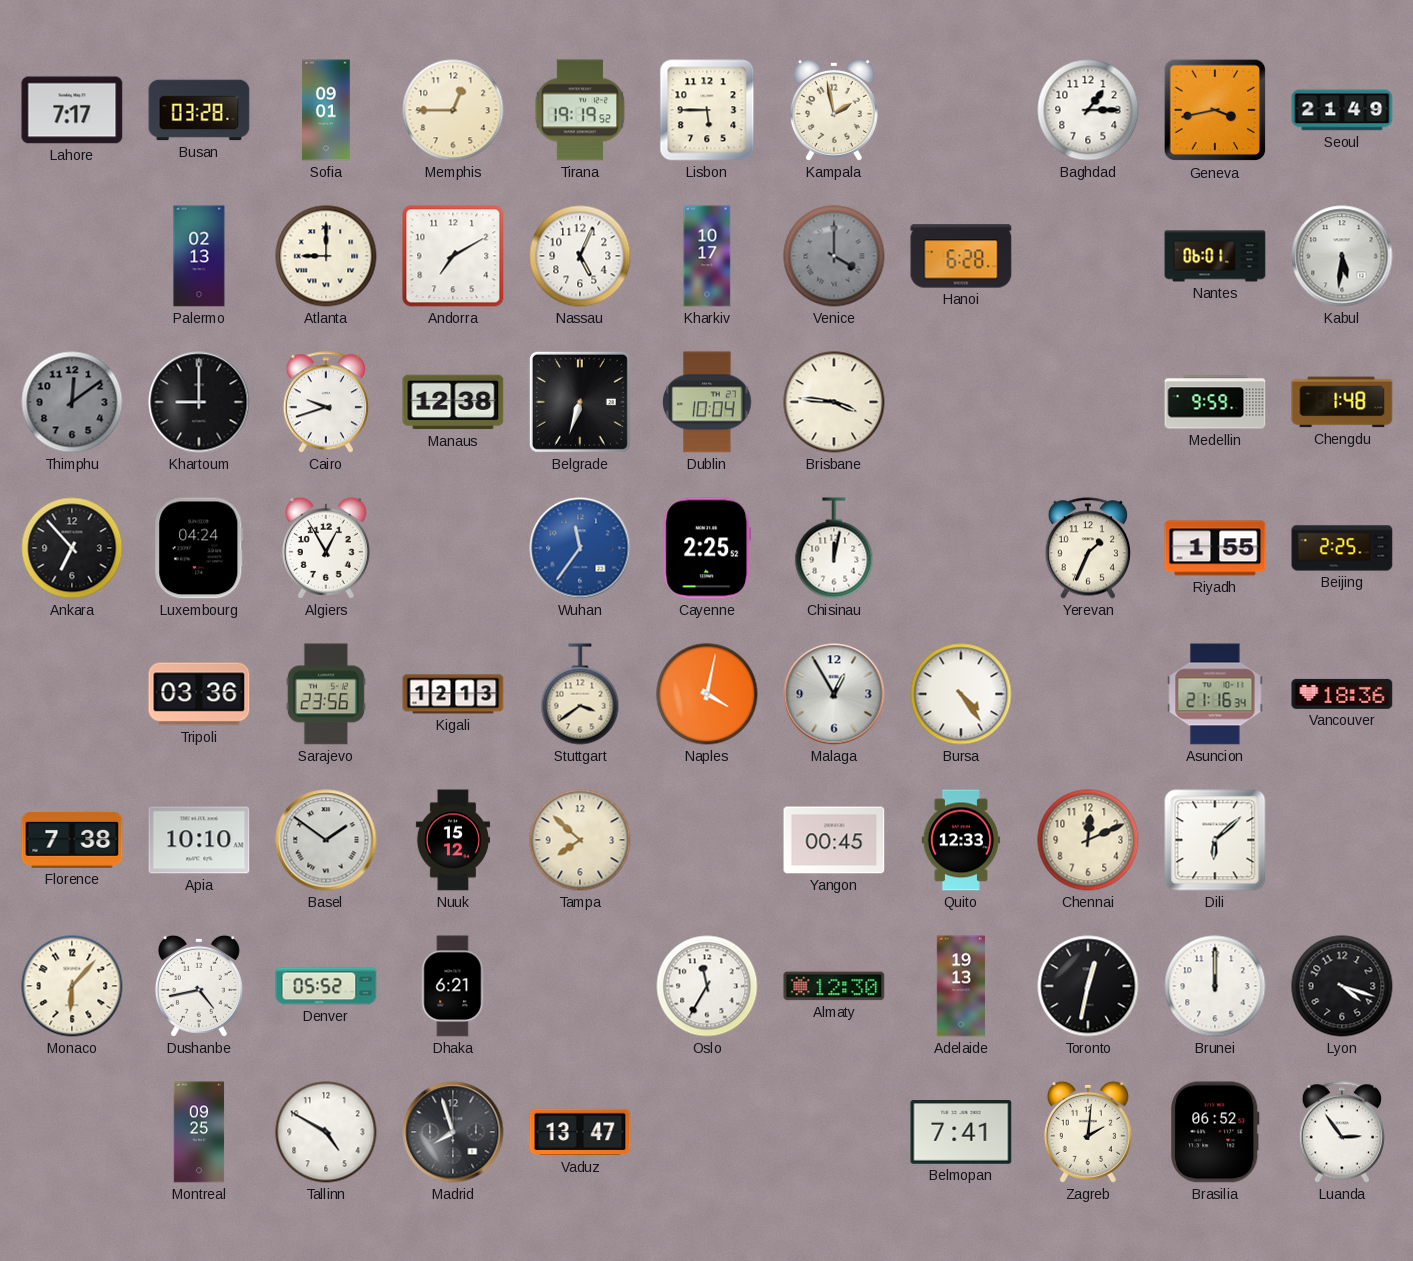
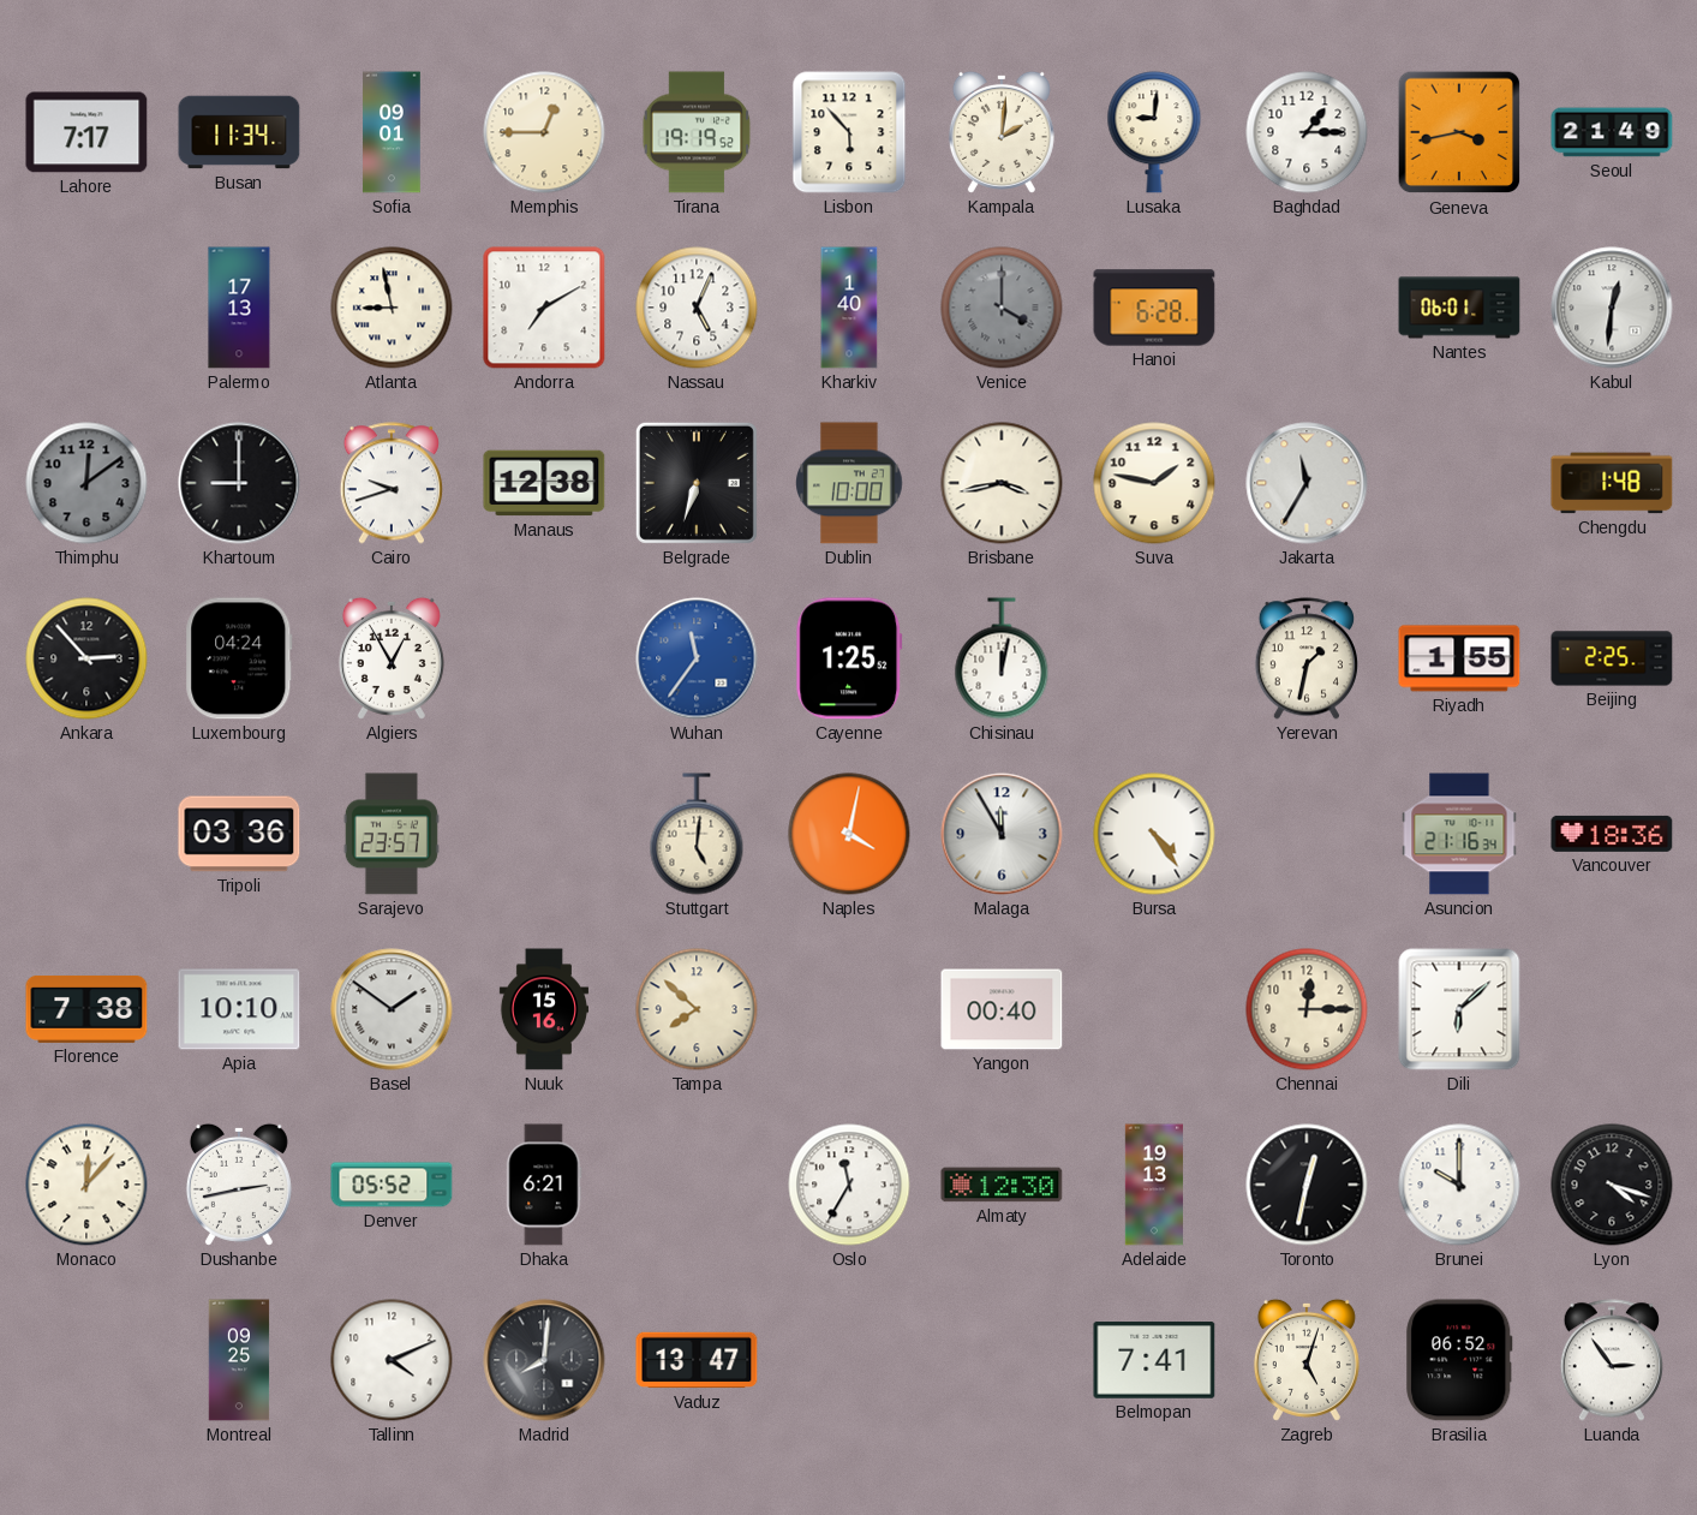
Busan: 03:28 -> 11:34 (239, 132)
Lisbon: 5:45 -> 5:53 (849, 132)
Kampala: 1:58 -> 2:01 (1002, 132)
Lusaka: none -> 9:01 (1154, 132)
Palermo: 02:13 -> 17:13 (239, 308)
Atlanta: 9:00 -> 8:58 (392, 308)
Kharkiv: 10:17 -> 1:40 (849, 308)
Kabul: 5:31 -> 12:31 (1612, 308)
Dublin: 10:04 -> 10:00 (849, 483)
Brisbane: 3:46 -> 3:43 (1002, 483)
Suva: none -> 1:47 (1154, 483)
Jakarta: none -> 11:35 (1307, 483)
Medellin: 9:59 -> none (1215, 402)
Ankara: 6:53 -> 2:53 (86, 658)
Cayenne: 2:25 -> 1:25 (849, 658)
Yerevan: 1:34 -> 1:32 (1307, 658)
Sarajevo: 23:56 -> 23:57 (392, 834)
Kigali: 12:13 -> none (453, 694)
Stuttgart: 3:39 -> 5:01 (697, 834)
Malaga: 12:55 -> 11:55 (1002, 834)
Nuuk: 15:12 -> 15:16 (543, 1009)
Yangon: 00:45 -> 00:40 (1002, 1009)
Quito: 12:33 -> none (961, 840)
Chennai: 12:11 -> 12:15 (1307, 1009)
Monaco: 6:07 -> 12:07 (86, 1185)
Dushanbe: 4:43 -> 2:43 (239, 1185)
Brunei: 12:00 -> 10:00 (1459, 1185)
Tallinn: 4:50 -> 4:11 (392, 1360)
Madrid: 7:57 -> 8:01 (544, 1360)
Zagreb: 2:01 -> 5:03 (1307, 1360)
